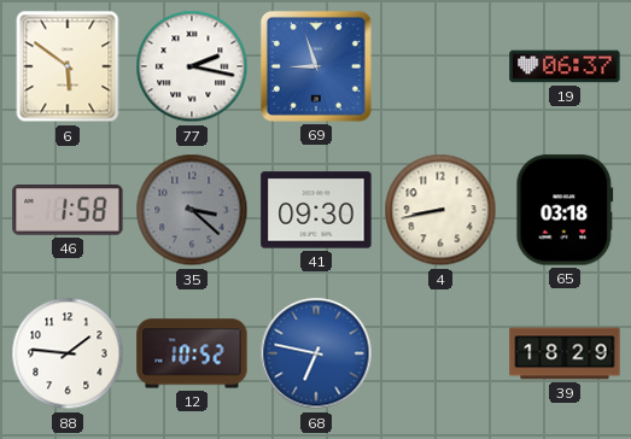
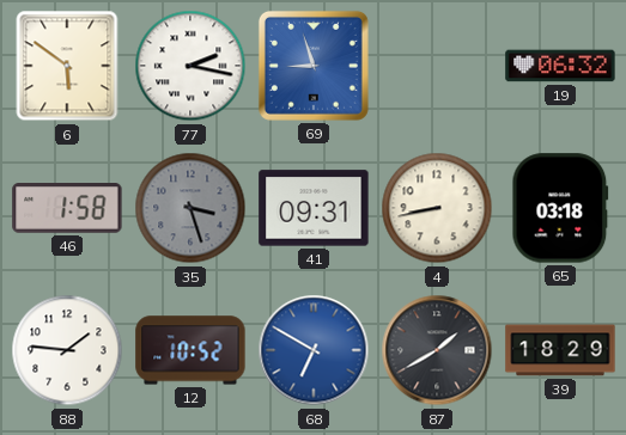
19: 06:37 -> 06:32 (560, 66)
35: 3:22 -> 3:27 (190, 208)
41: 09:30 -> 09:31 (314, 208)
68: 6:47 -> 6:50 (314, 350)
87: none -> 1:40 (437, 350)
